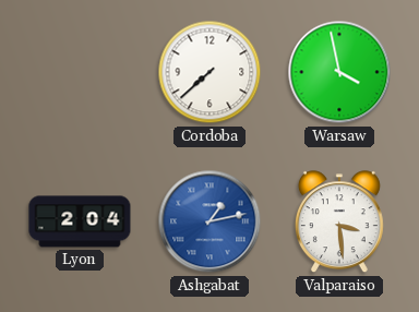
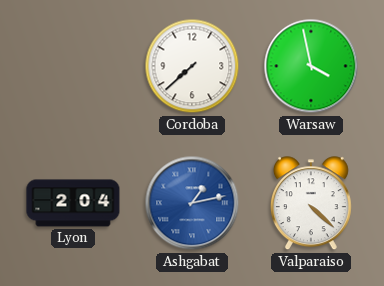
Valparaiso: 3:29 -> 4:22 (311, 204)
